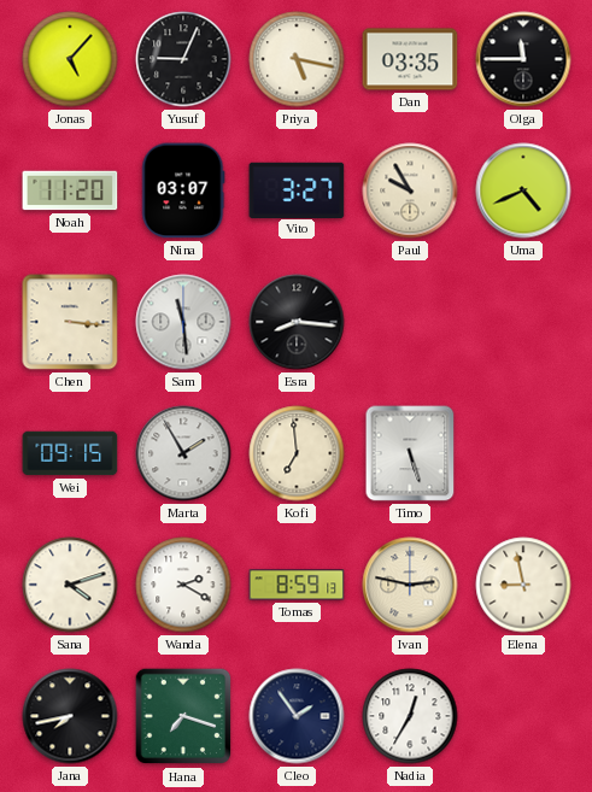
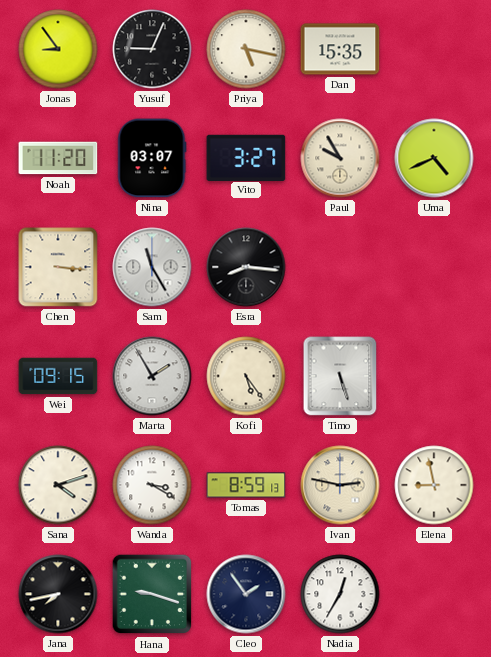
Jonas: 5:07 -> 8:54 (58, 49)
Dan: 03:35 -> 15:35 (340, 49)
Olga: 11:45 -> none (523, 59)
Sam: 11:29 -> 11:25 (152, 267)
Kofi: 6:59 -> 5:24 (246, 376)
Wanda: 2:20 -> 3:20 (152, 485)
Hana: 7:18 -> 9:18 (152, 594)
